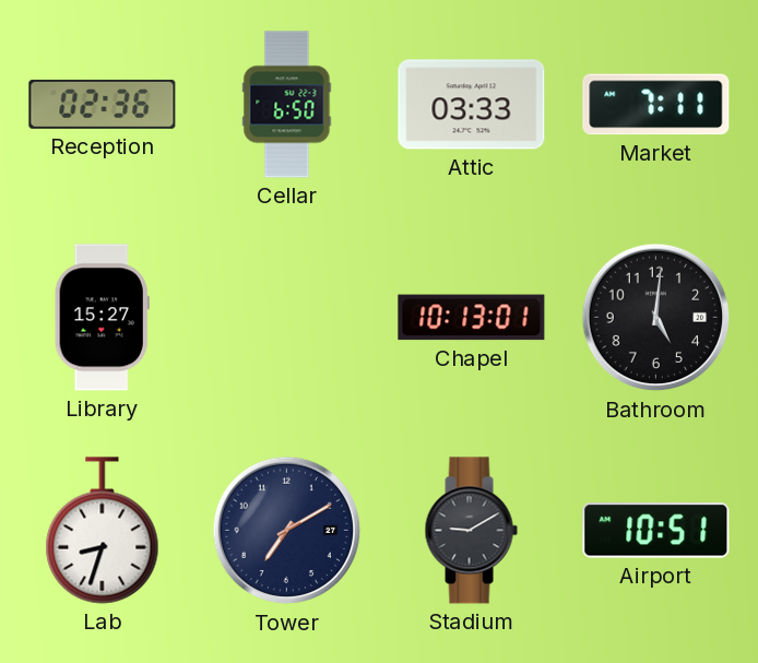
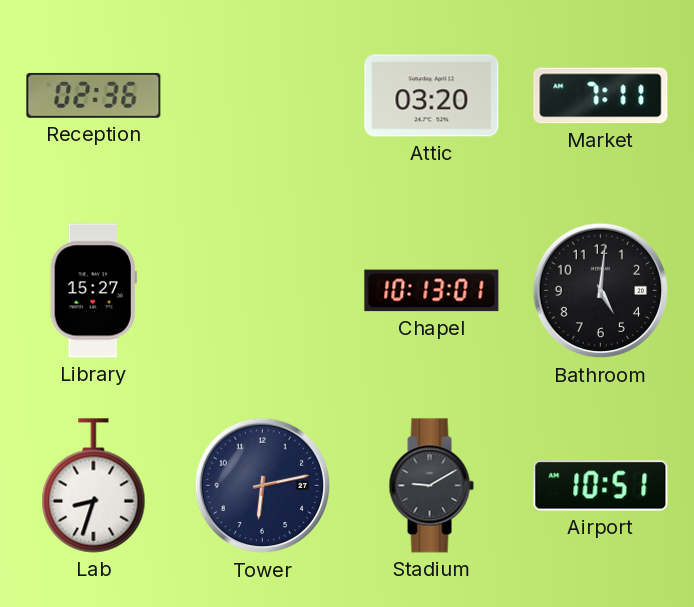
Cellar: 6:50 -> none (287, 105)
Attic: 03:33 -> 03:20 (432, 96)
Tower: 7:10 -> 6:13 (263, 486)
